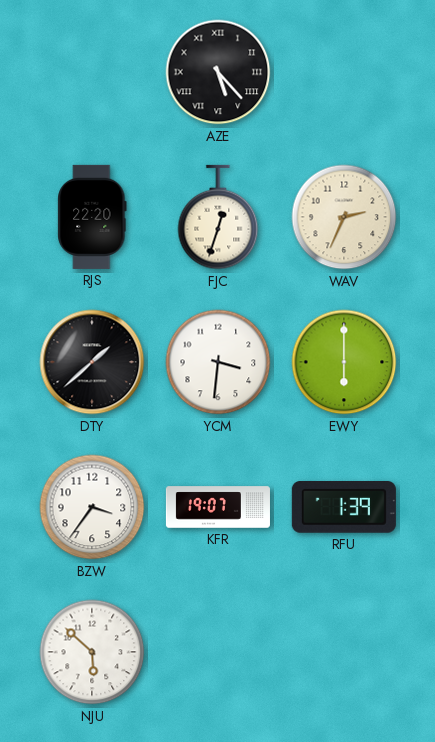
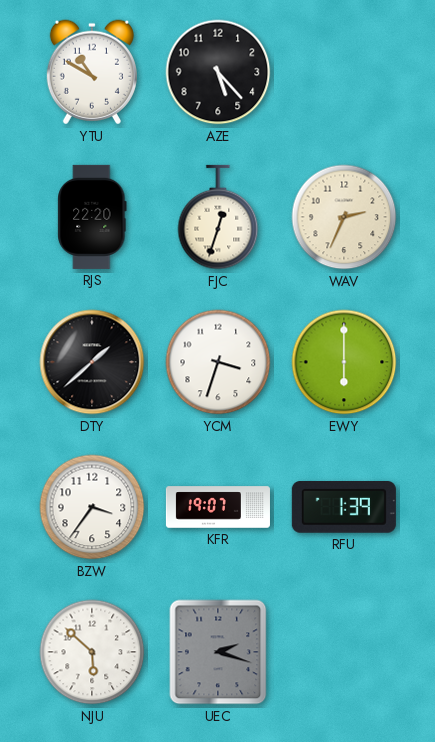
YTU: none -> 10:50 (92, 72)
AZE numerals: Roman -> Arabic (218, 72)
YCM: 3:31 -> 3:33 (218, 362)
UEC: none -> 2:18 (218, 652)
